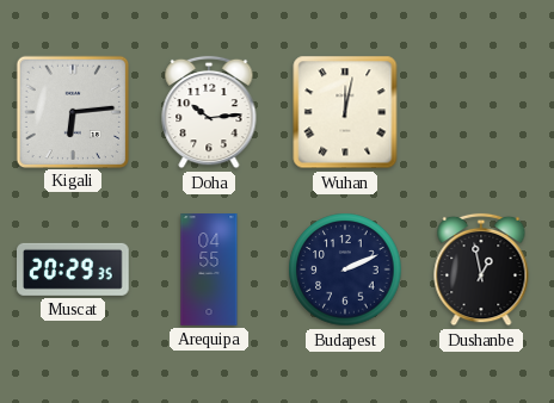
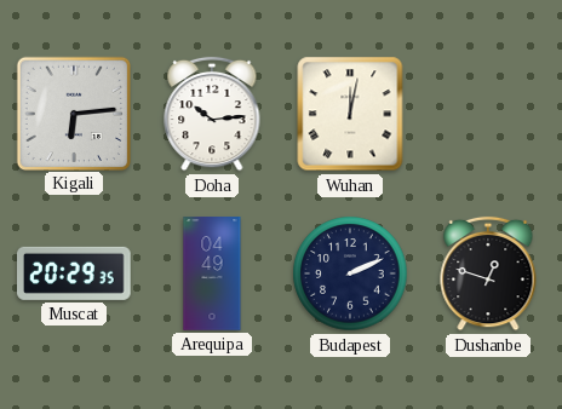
Arequipa: 04:55 -> 04:49 (212, 273)
Dushanbe: 12:58 -> 12:48 (488, 273)
